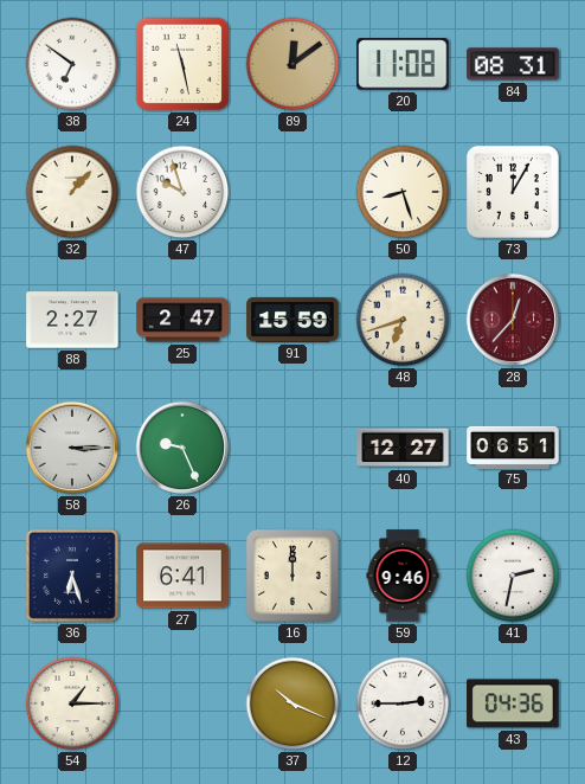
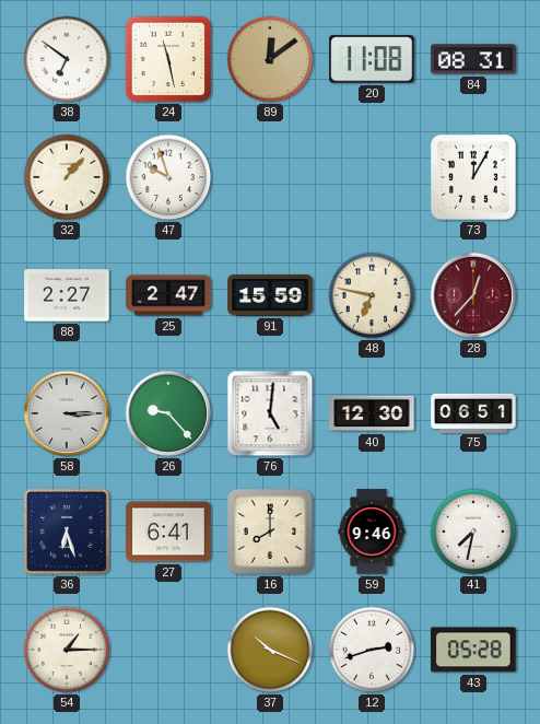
50: 8:27 -> none (403, 192)
48: 6:42 -> 6:47 (372, 295)
26: 9:26 -> 9:23 (168, 413)
76: none -> 5:01 (270, 413)
40: 12:27 -> 12:30 (372, 413)
16: 12:00 -> 8:00 (270, 532)
41: 2:32 -> 7:32 (473, 532)
12: 2:45 -> 2:42 (372, 650)
43: 04:36 -> 05:28 (473, 650)
